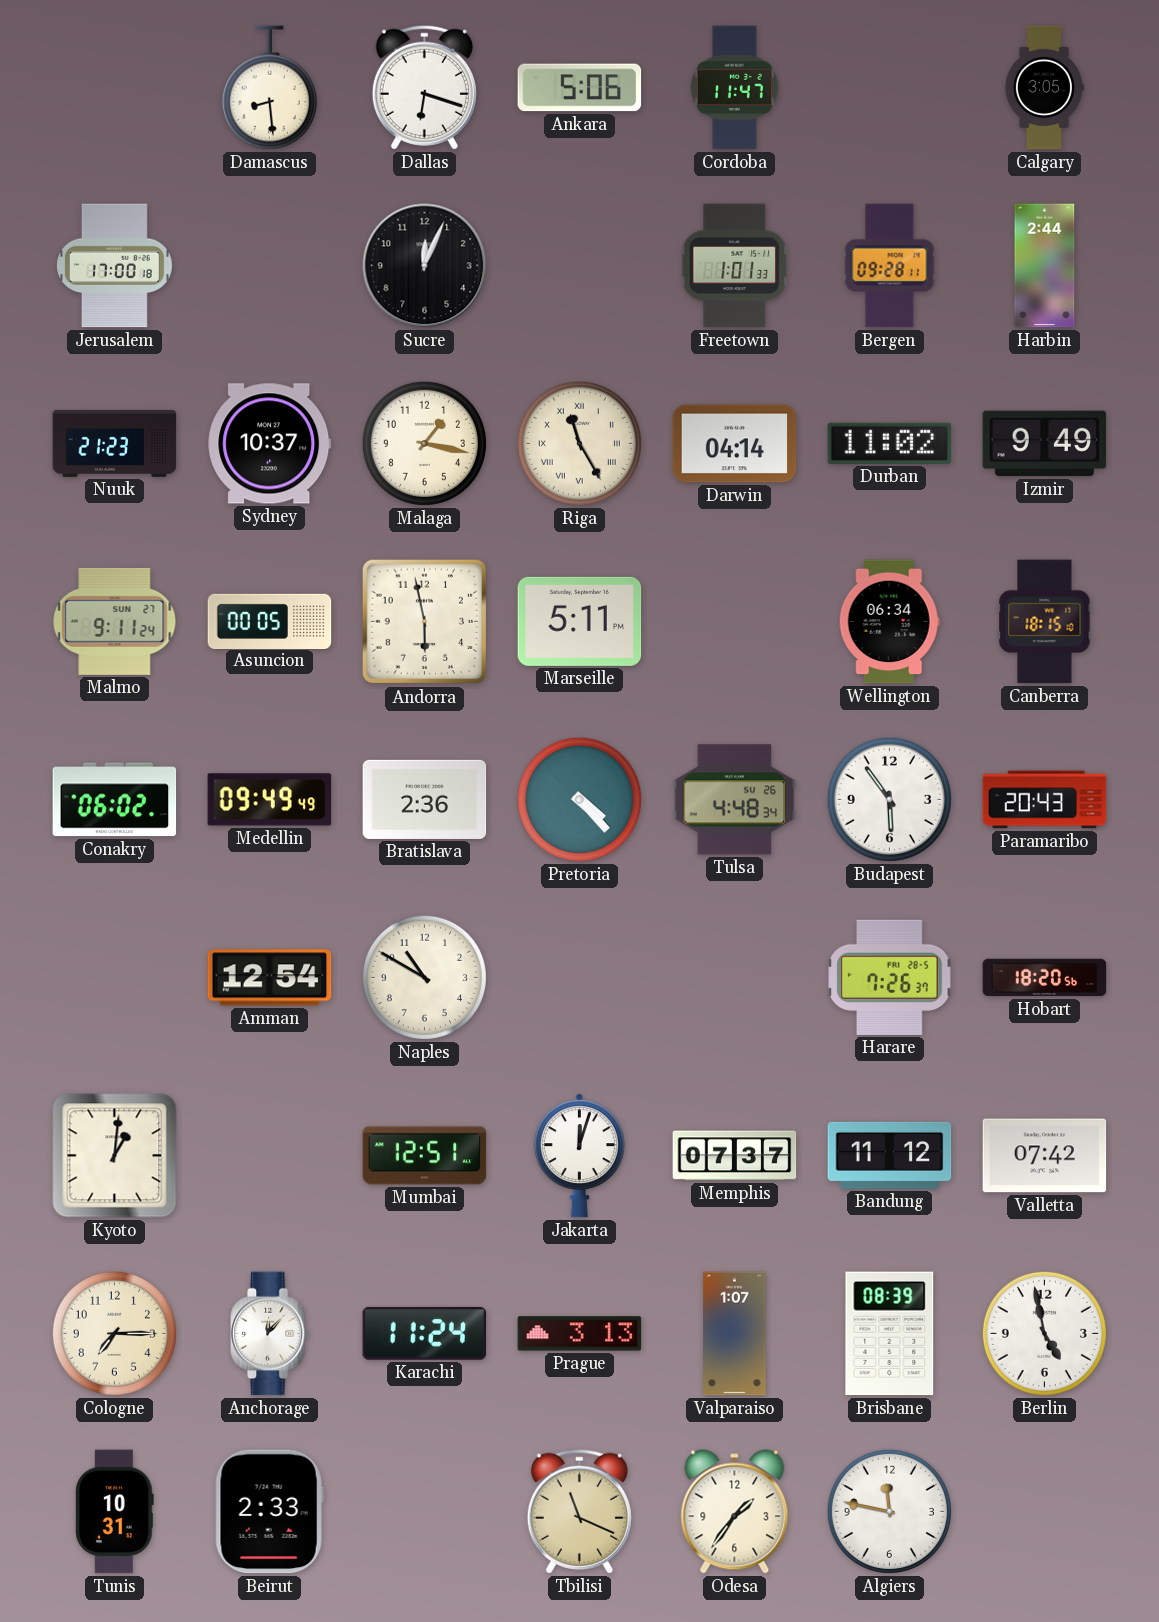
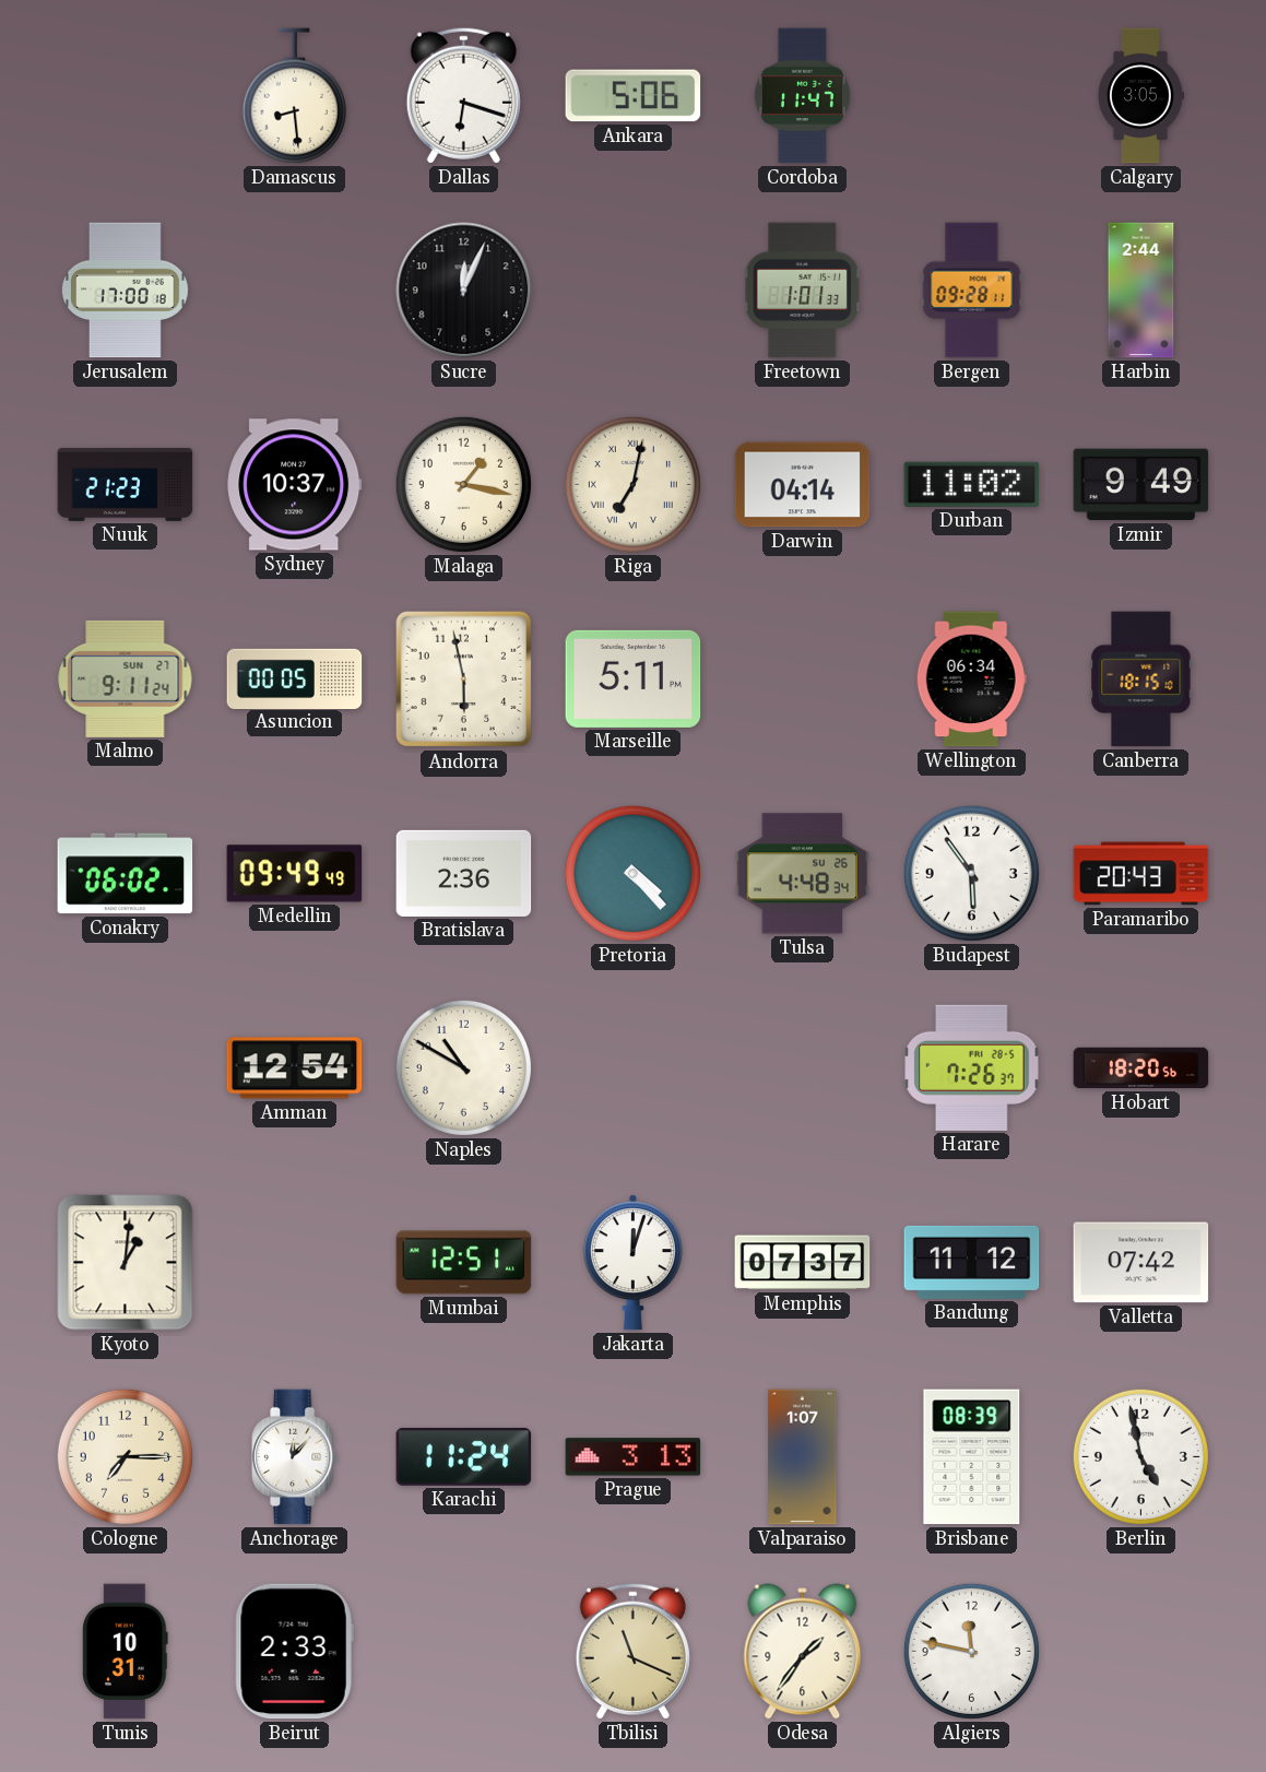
Riga: 11:25 -> 7:02 (632, 484)
